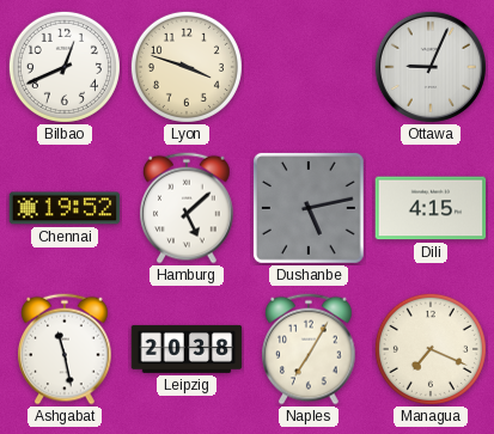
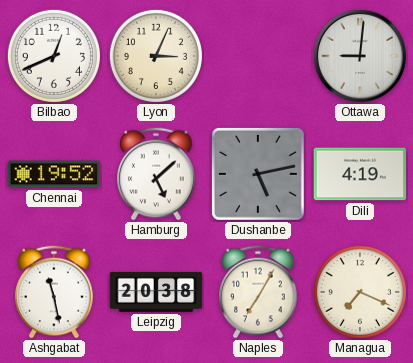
Lyon: 3:48 -> 3:04 (156, 56)
Ottawa: 9:04 -> 9:01 (360, 56)
Dili: 4:15 -> 4:19 (360, 174)
